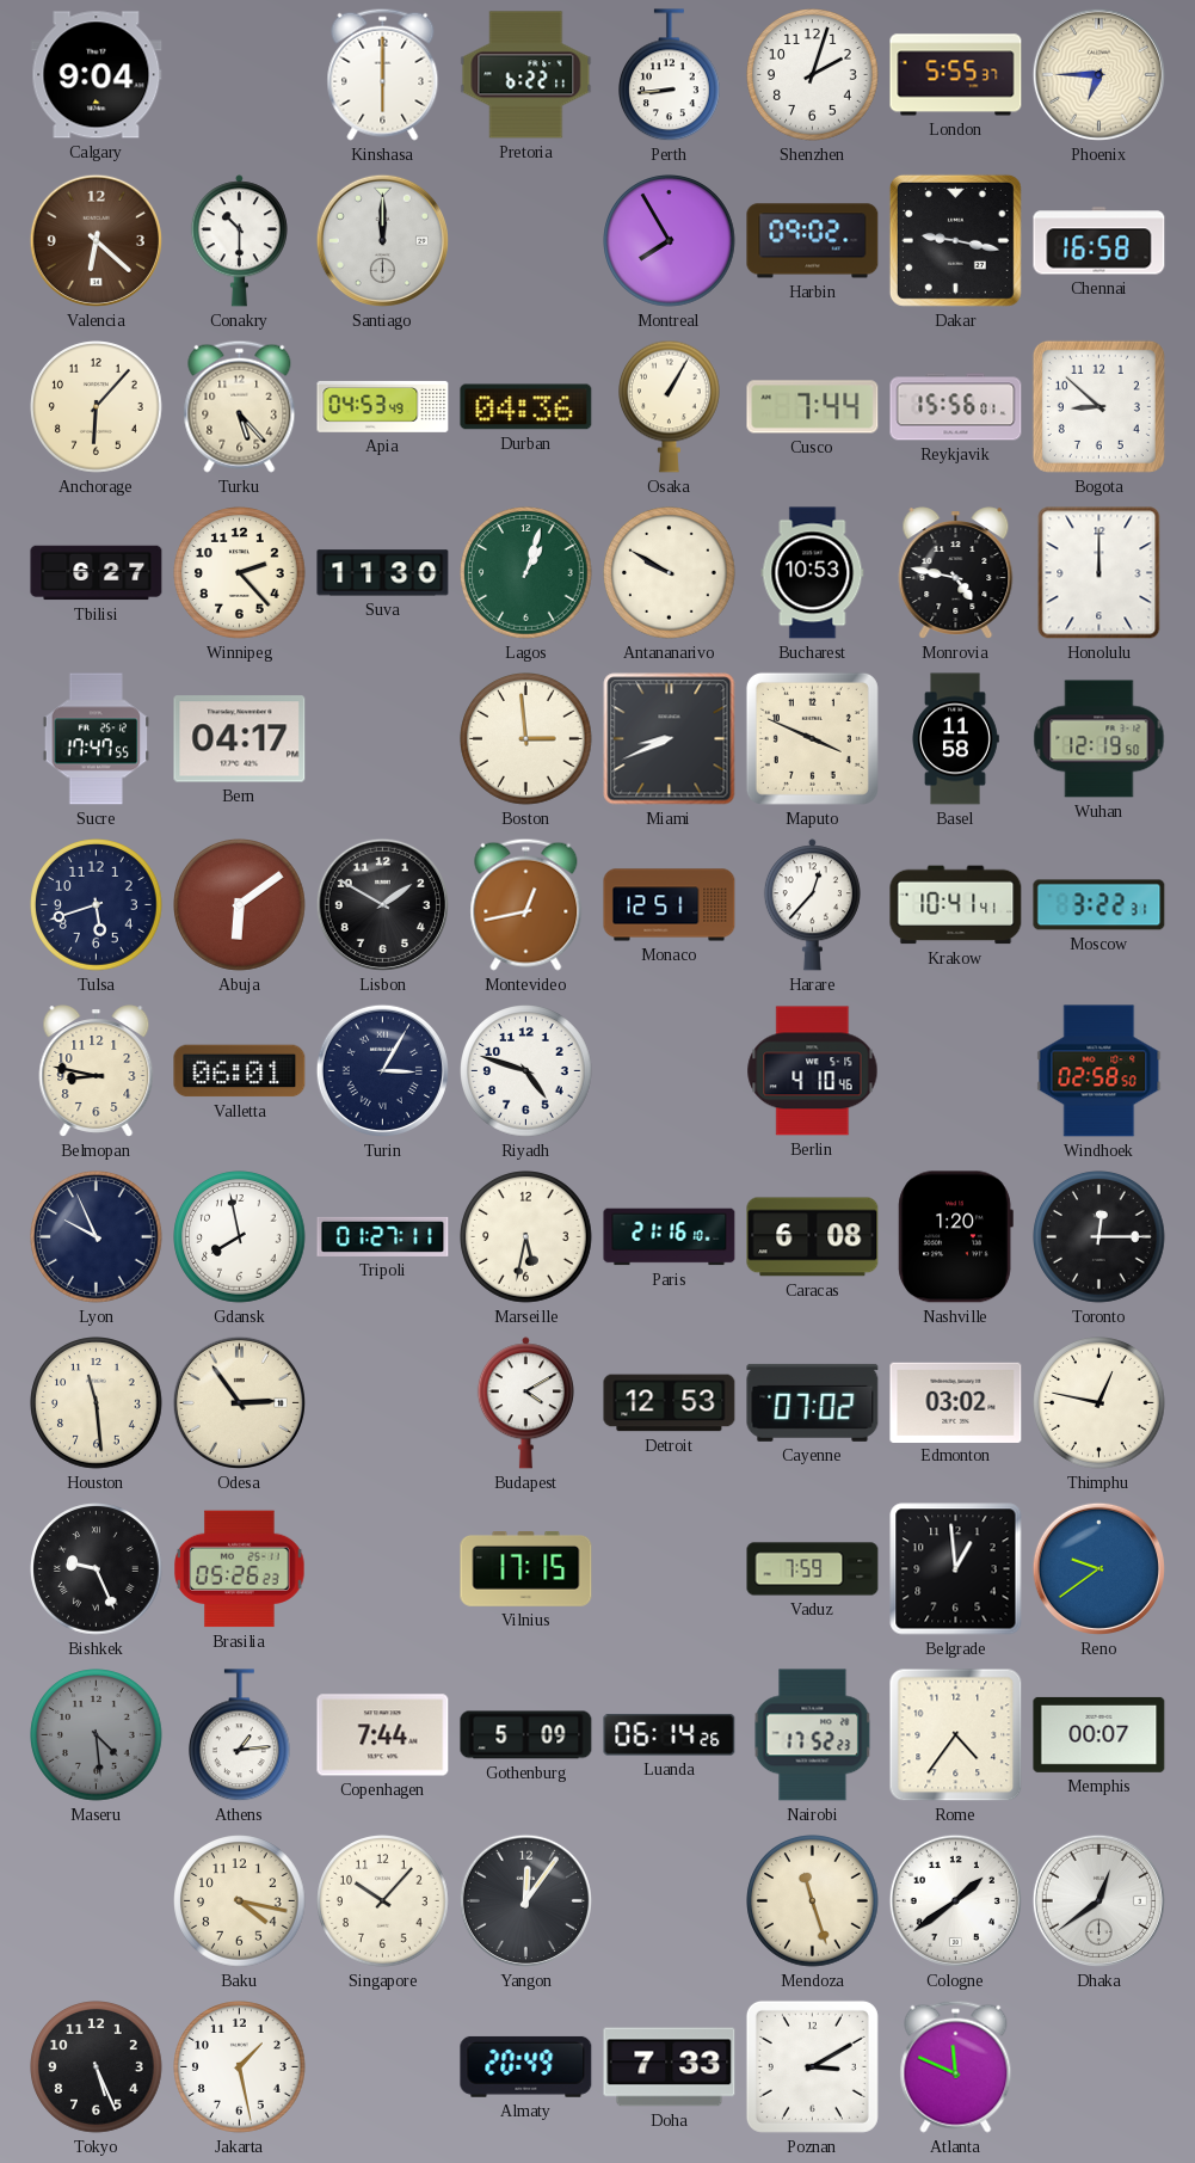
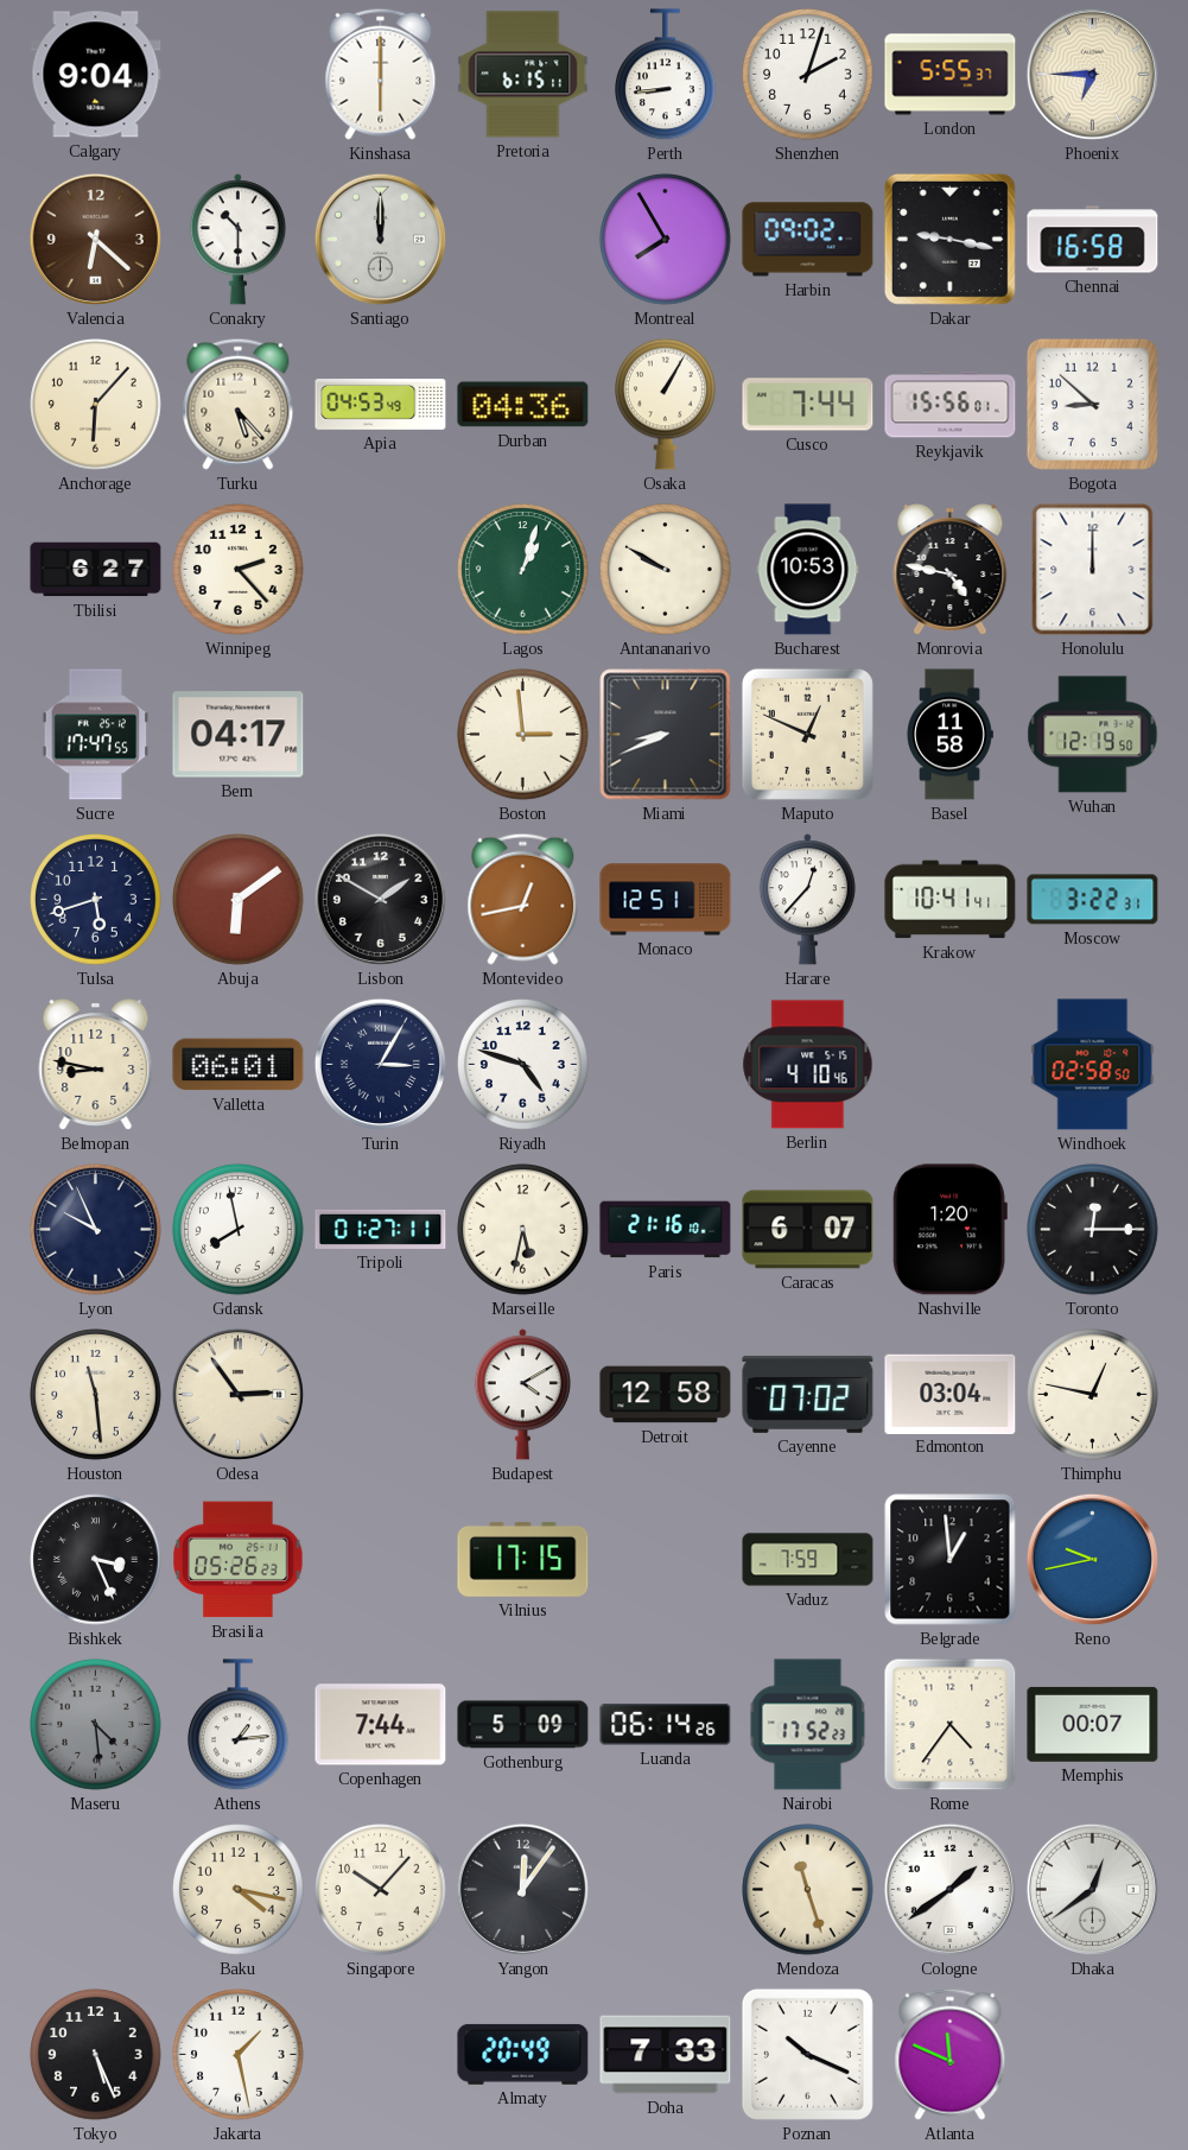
Pretoria: 6:22 -> 6:15 (523, 75)
Suva: 11:30 -> none (383, 573)
Maputo: 3:49 -> 12:49 (807, 734)
Caracas: 6:08 -> 6:07 (808, 1230)
Detroit: 12:53 -> 12:58 (666, 1395)
Edmonton: 03:02 -> 03:04 (951, 1394)
Bishkek: 9:26 -> 3:26 (96, 1560)
Reno: 9:39 -> 9:43 (1092, 1559)
Poznan: 3:10 -> 10:19 (807, 2054)
